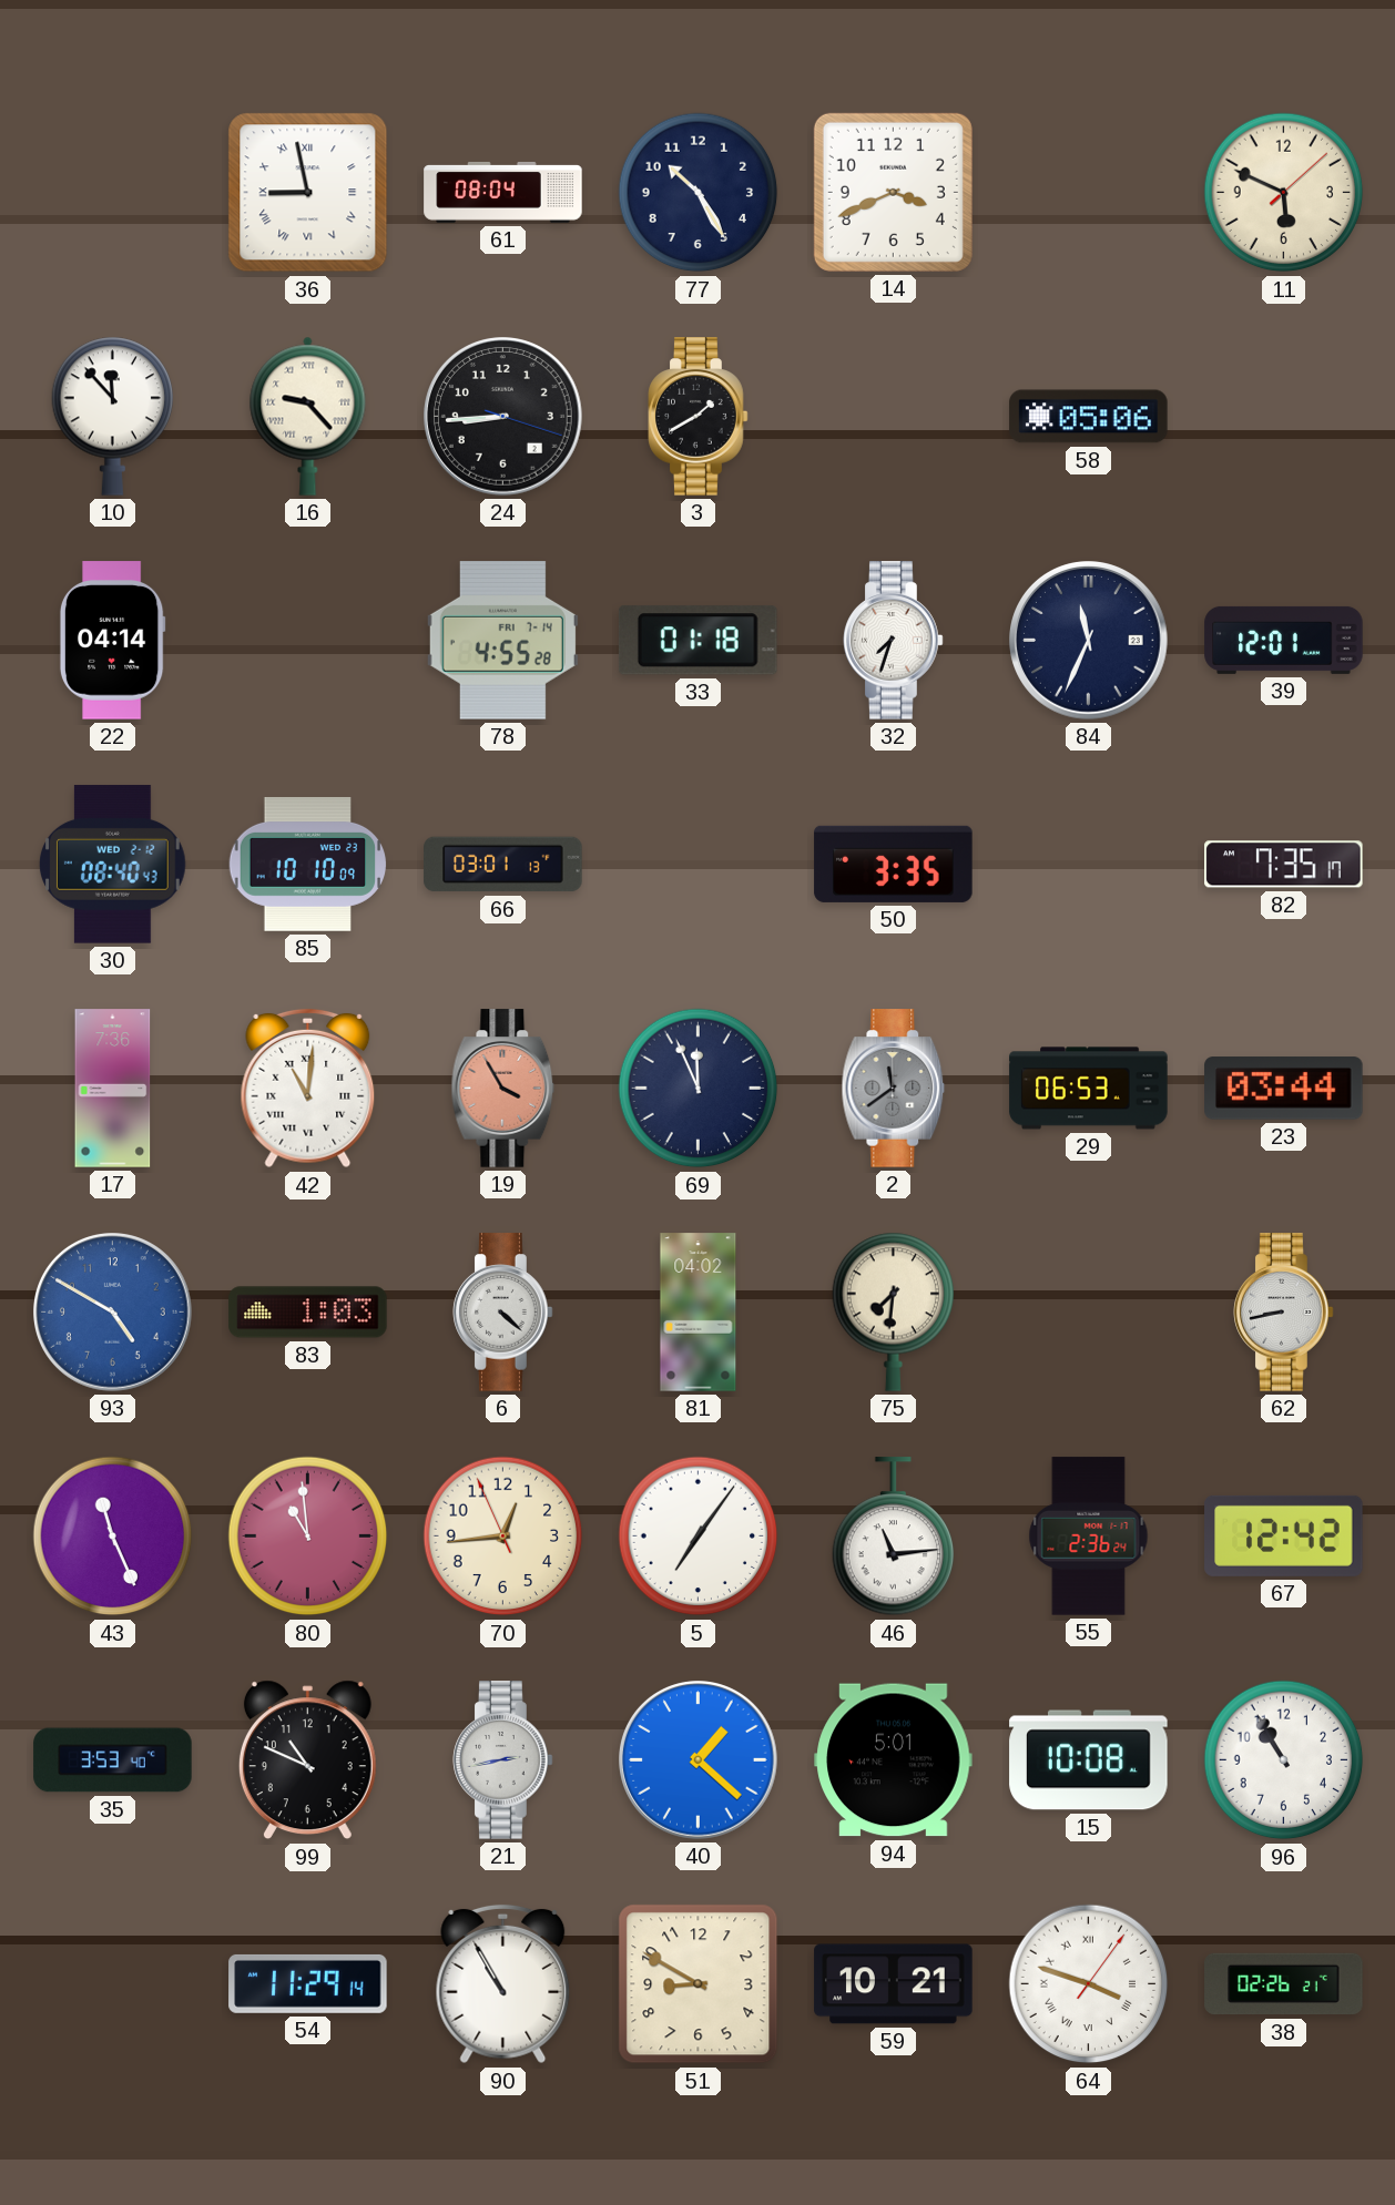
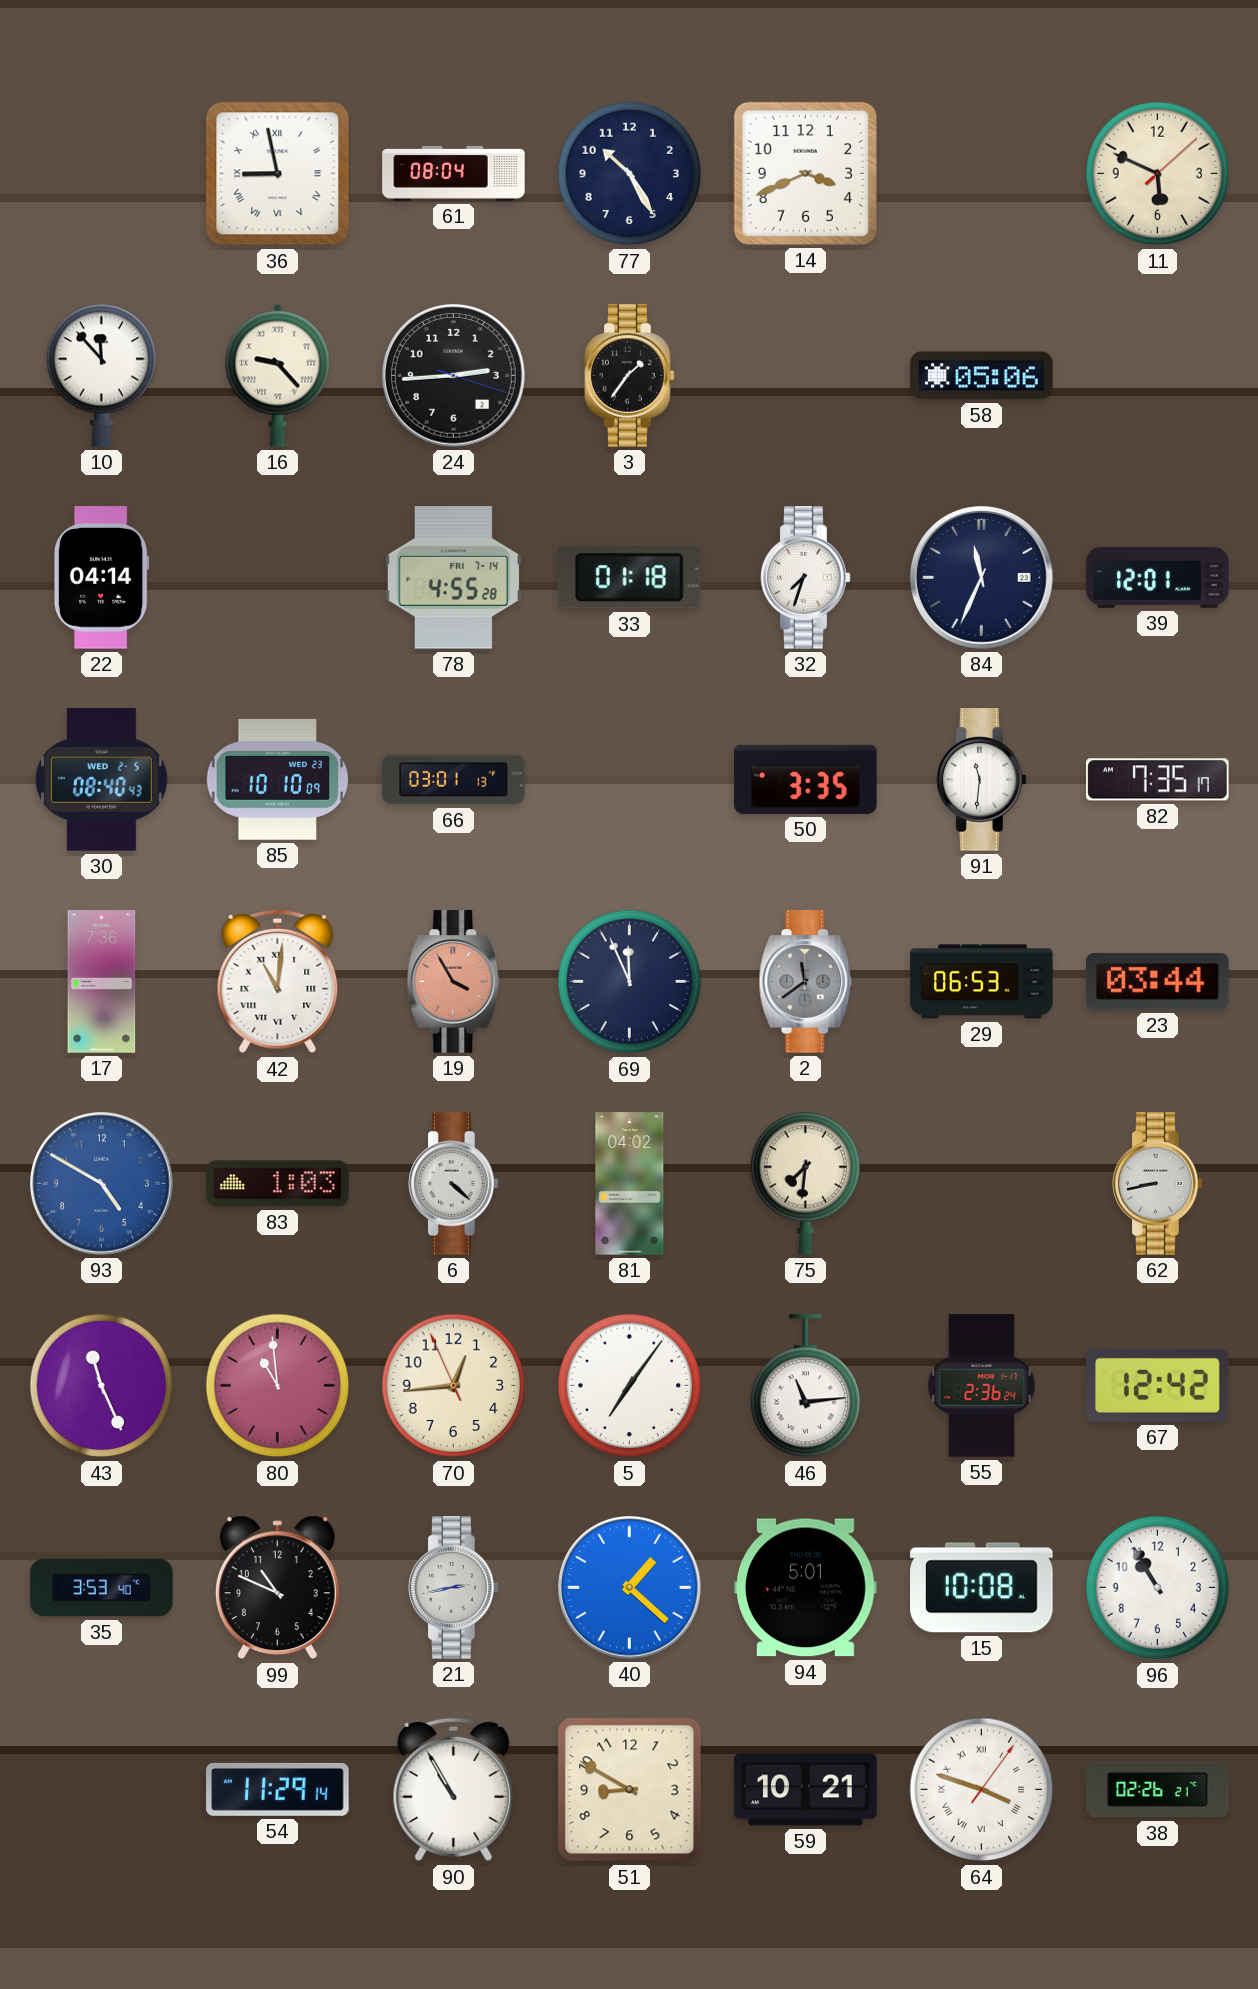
24: 8:44 -> 2:44 (454, 376)
3: 1:40 -> 1:36 (630, 376)
30 date: WED 2-12 -> WED 2-5 (101, 780)
91: none -> 11:31 (982, 780)
